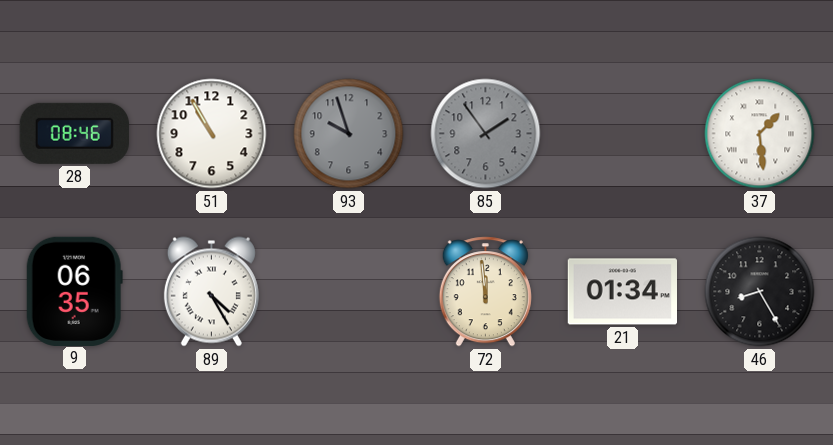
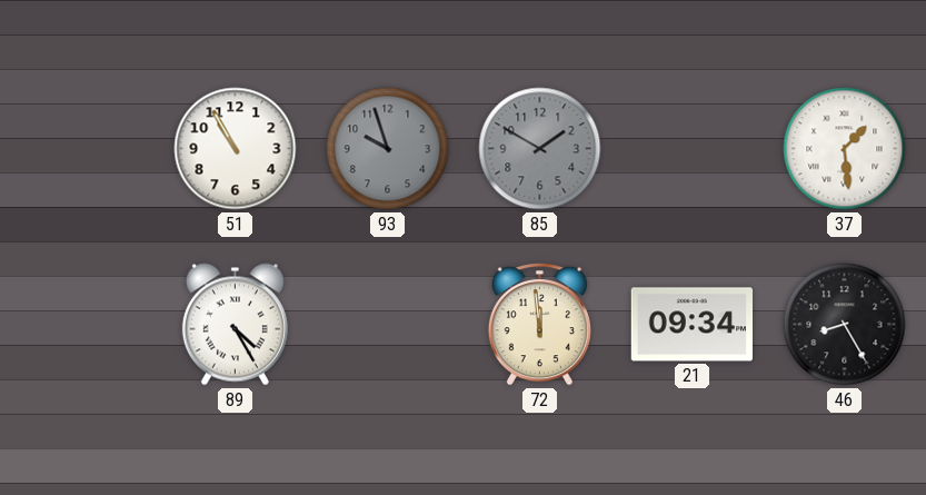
28: 08:46 -> none (74, 133)
85: 1:54 -> 1:50 (540, 149)
9: 06:35 -> none (74, 291)
21: 01:34 -> 09:34 (691, 325)
